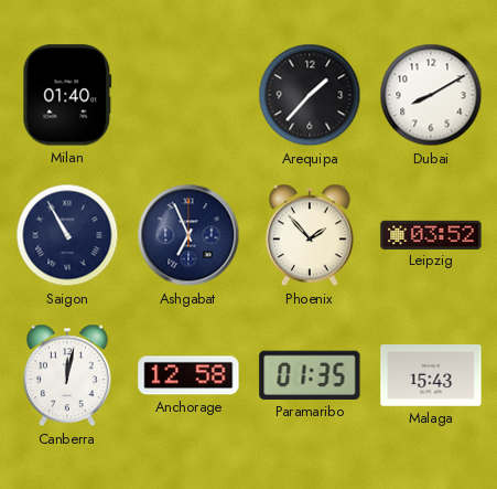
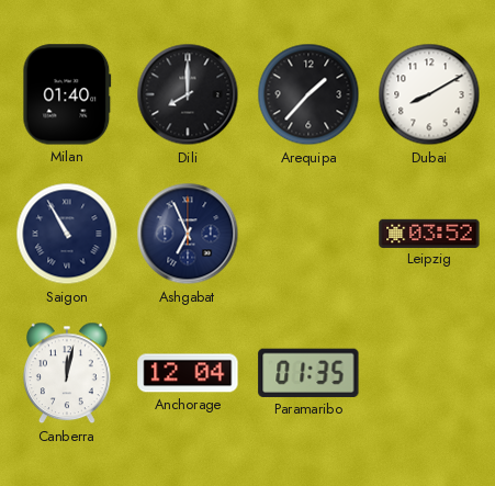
Dili: none -> 8:00 (188, 94)
Phoenix: 1:53 -> none (311, 235)
Anchorage: 12:58 -> 12:04 (188, 373)
Malaga: 15:43 -> none (431, 375)
